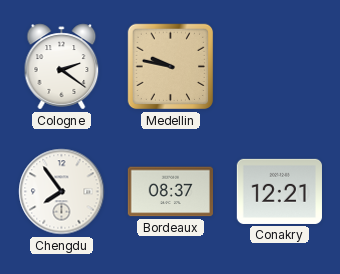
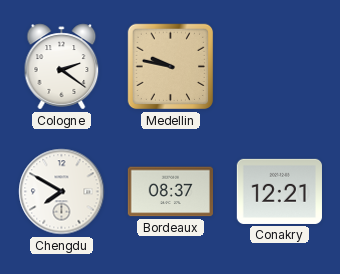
Chengdu: 7:54 -> 7:50 (62, 192)
